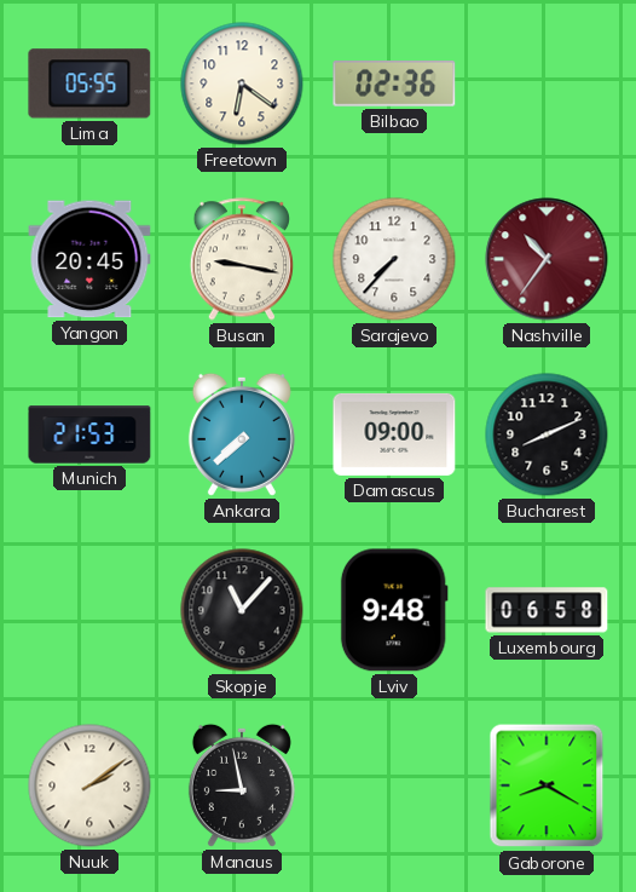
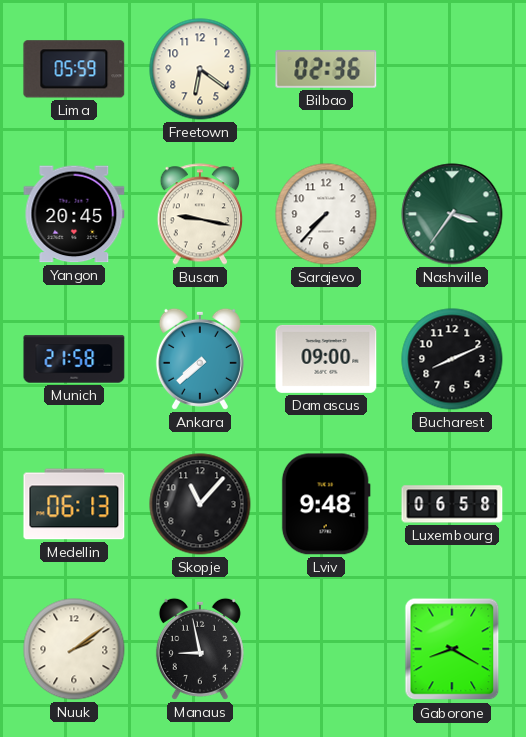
Lima: 05:55 -> 05:59 (74, 69)
Nashville: 10:36 -> 3:36 (452, 214)
Nashville dial: burgundy -> green (452, 214)
Munich: 21:53 -> 21:58 (74, 359)
Medellin: none -> 06:13 (74, 504)
